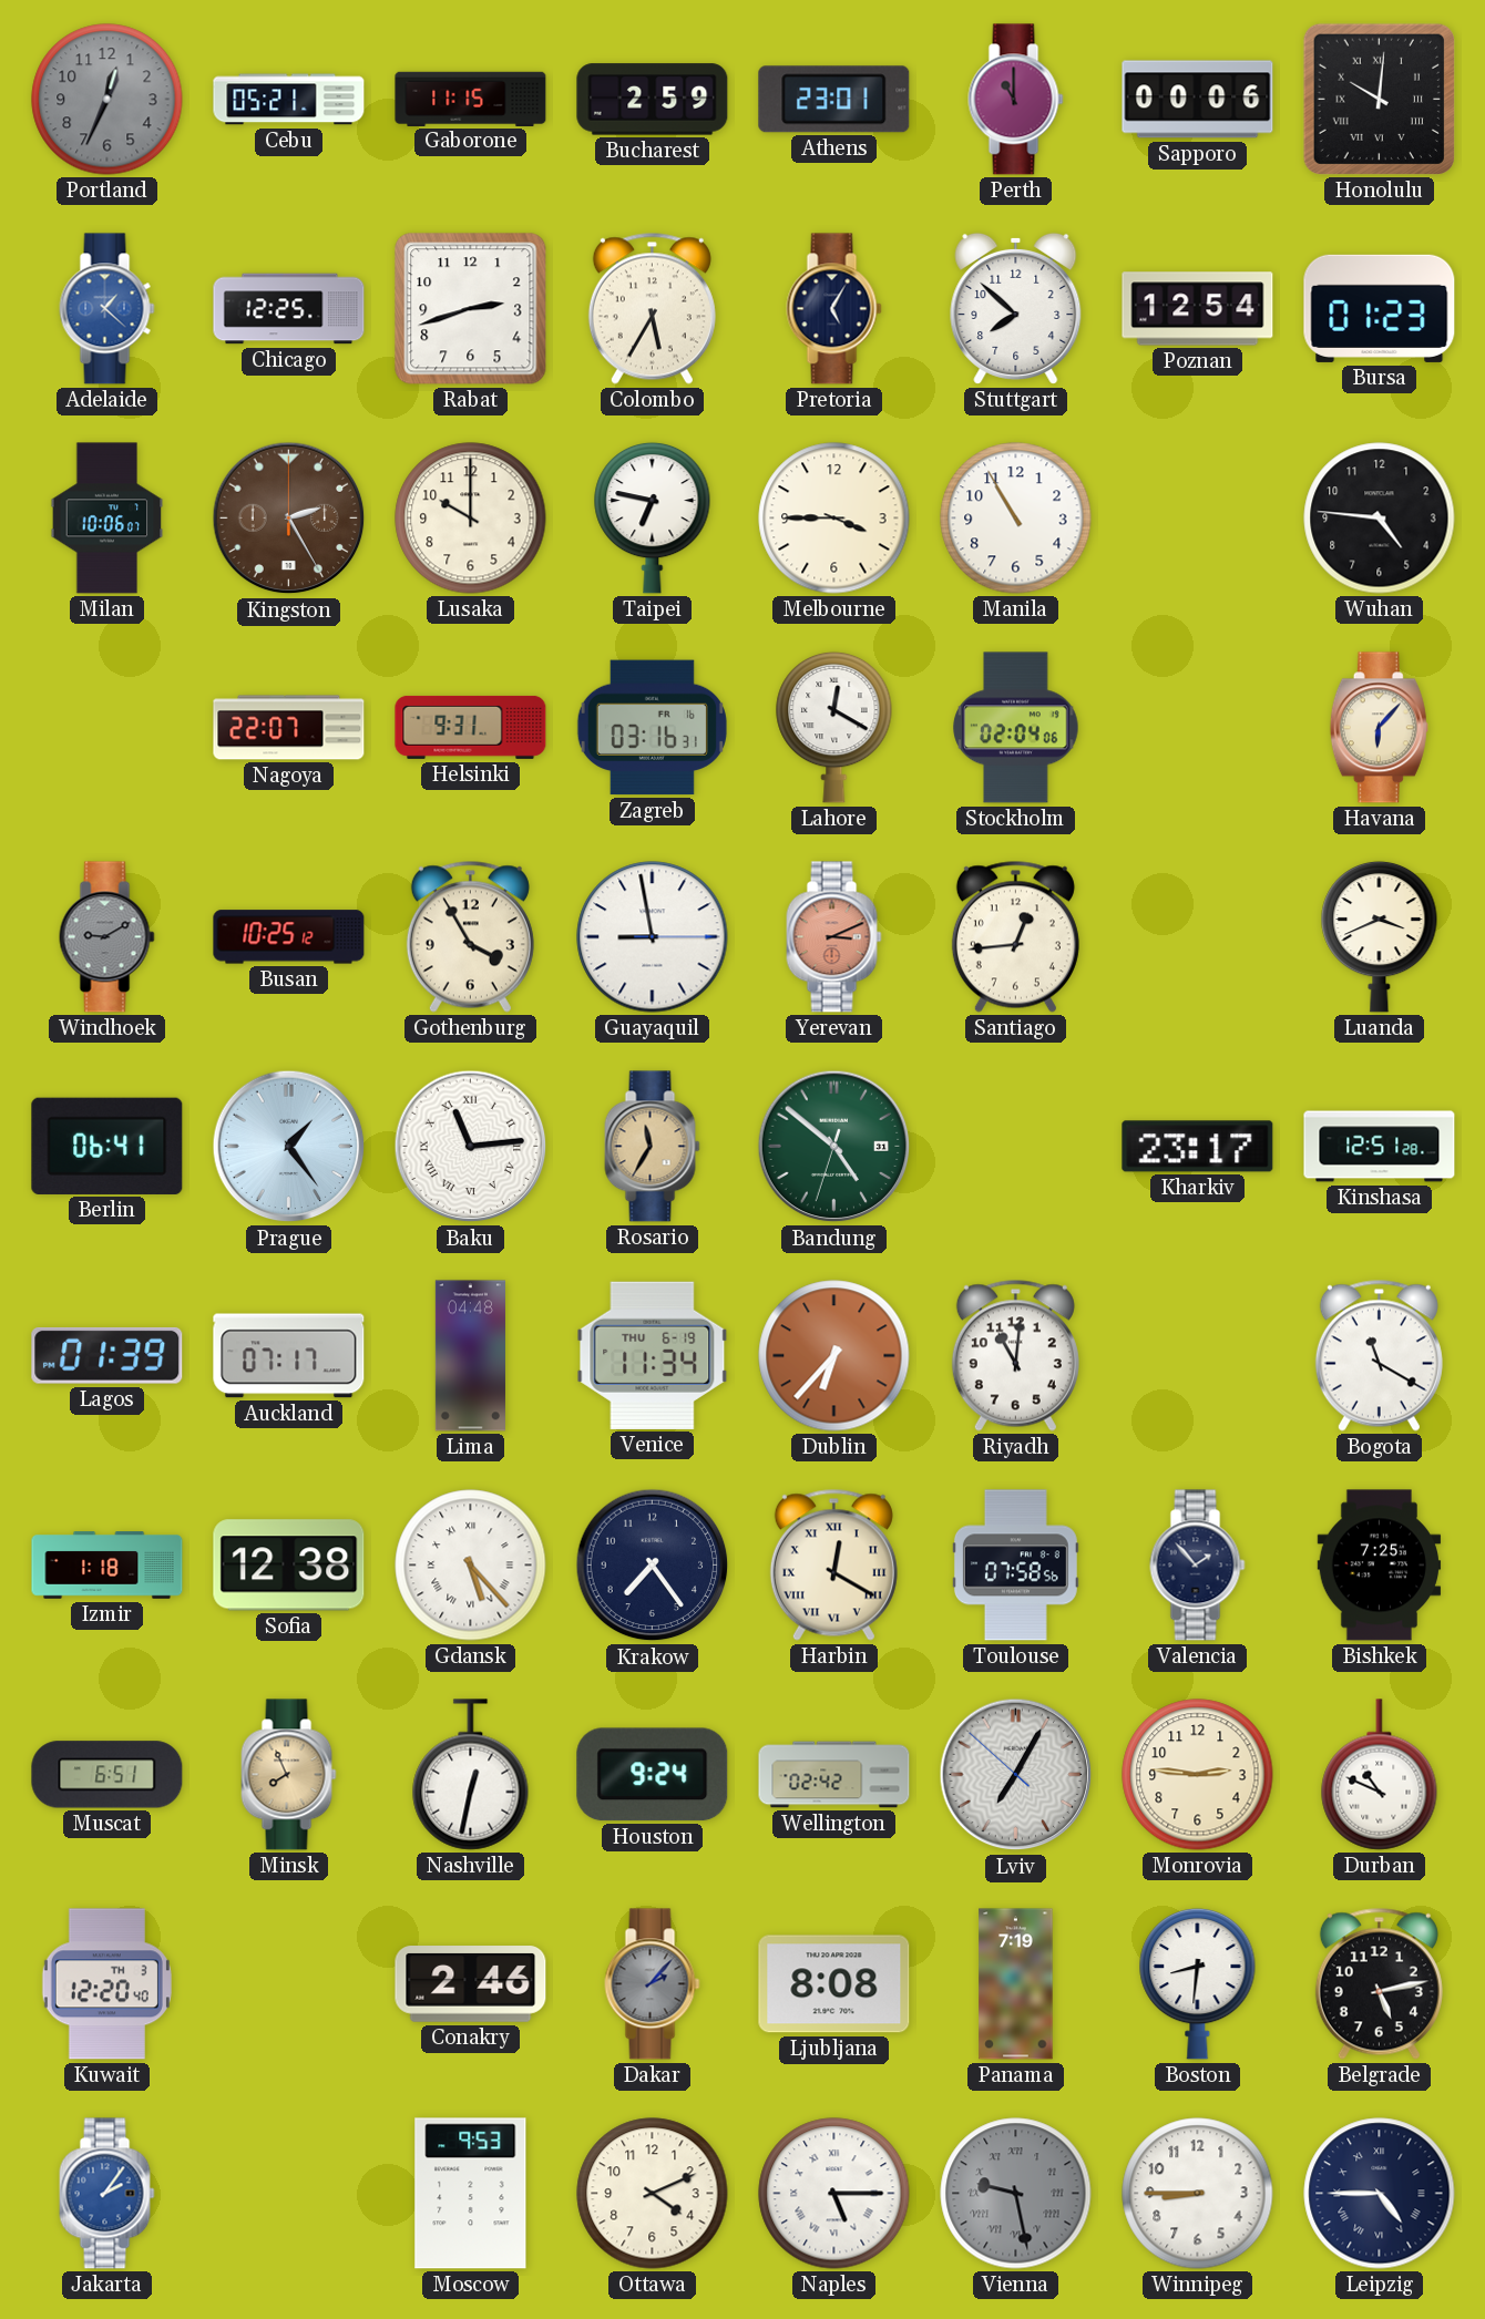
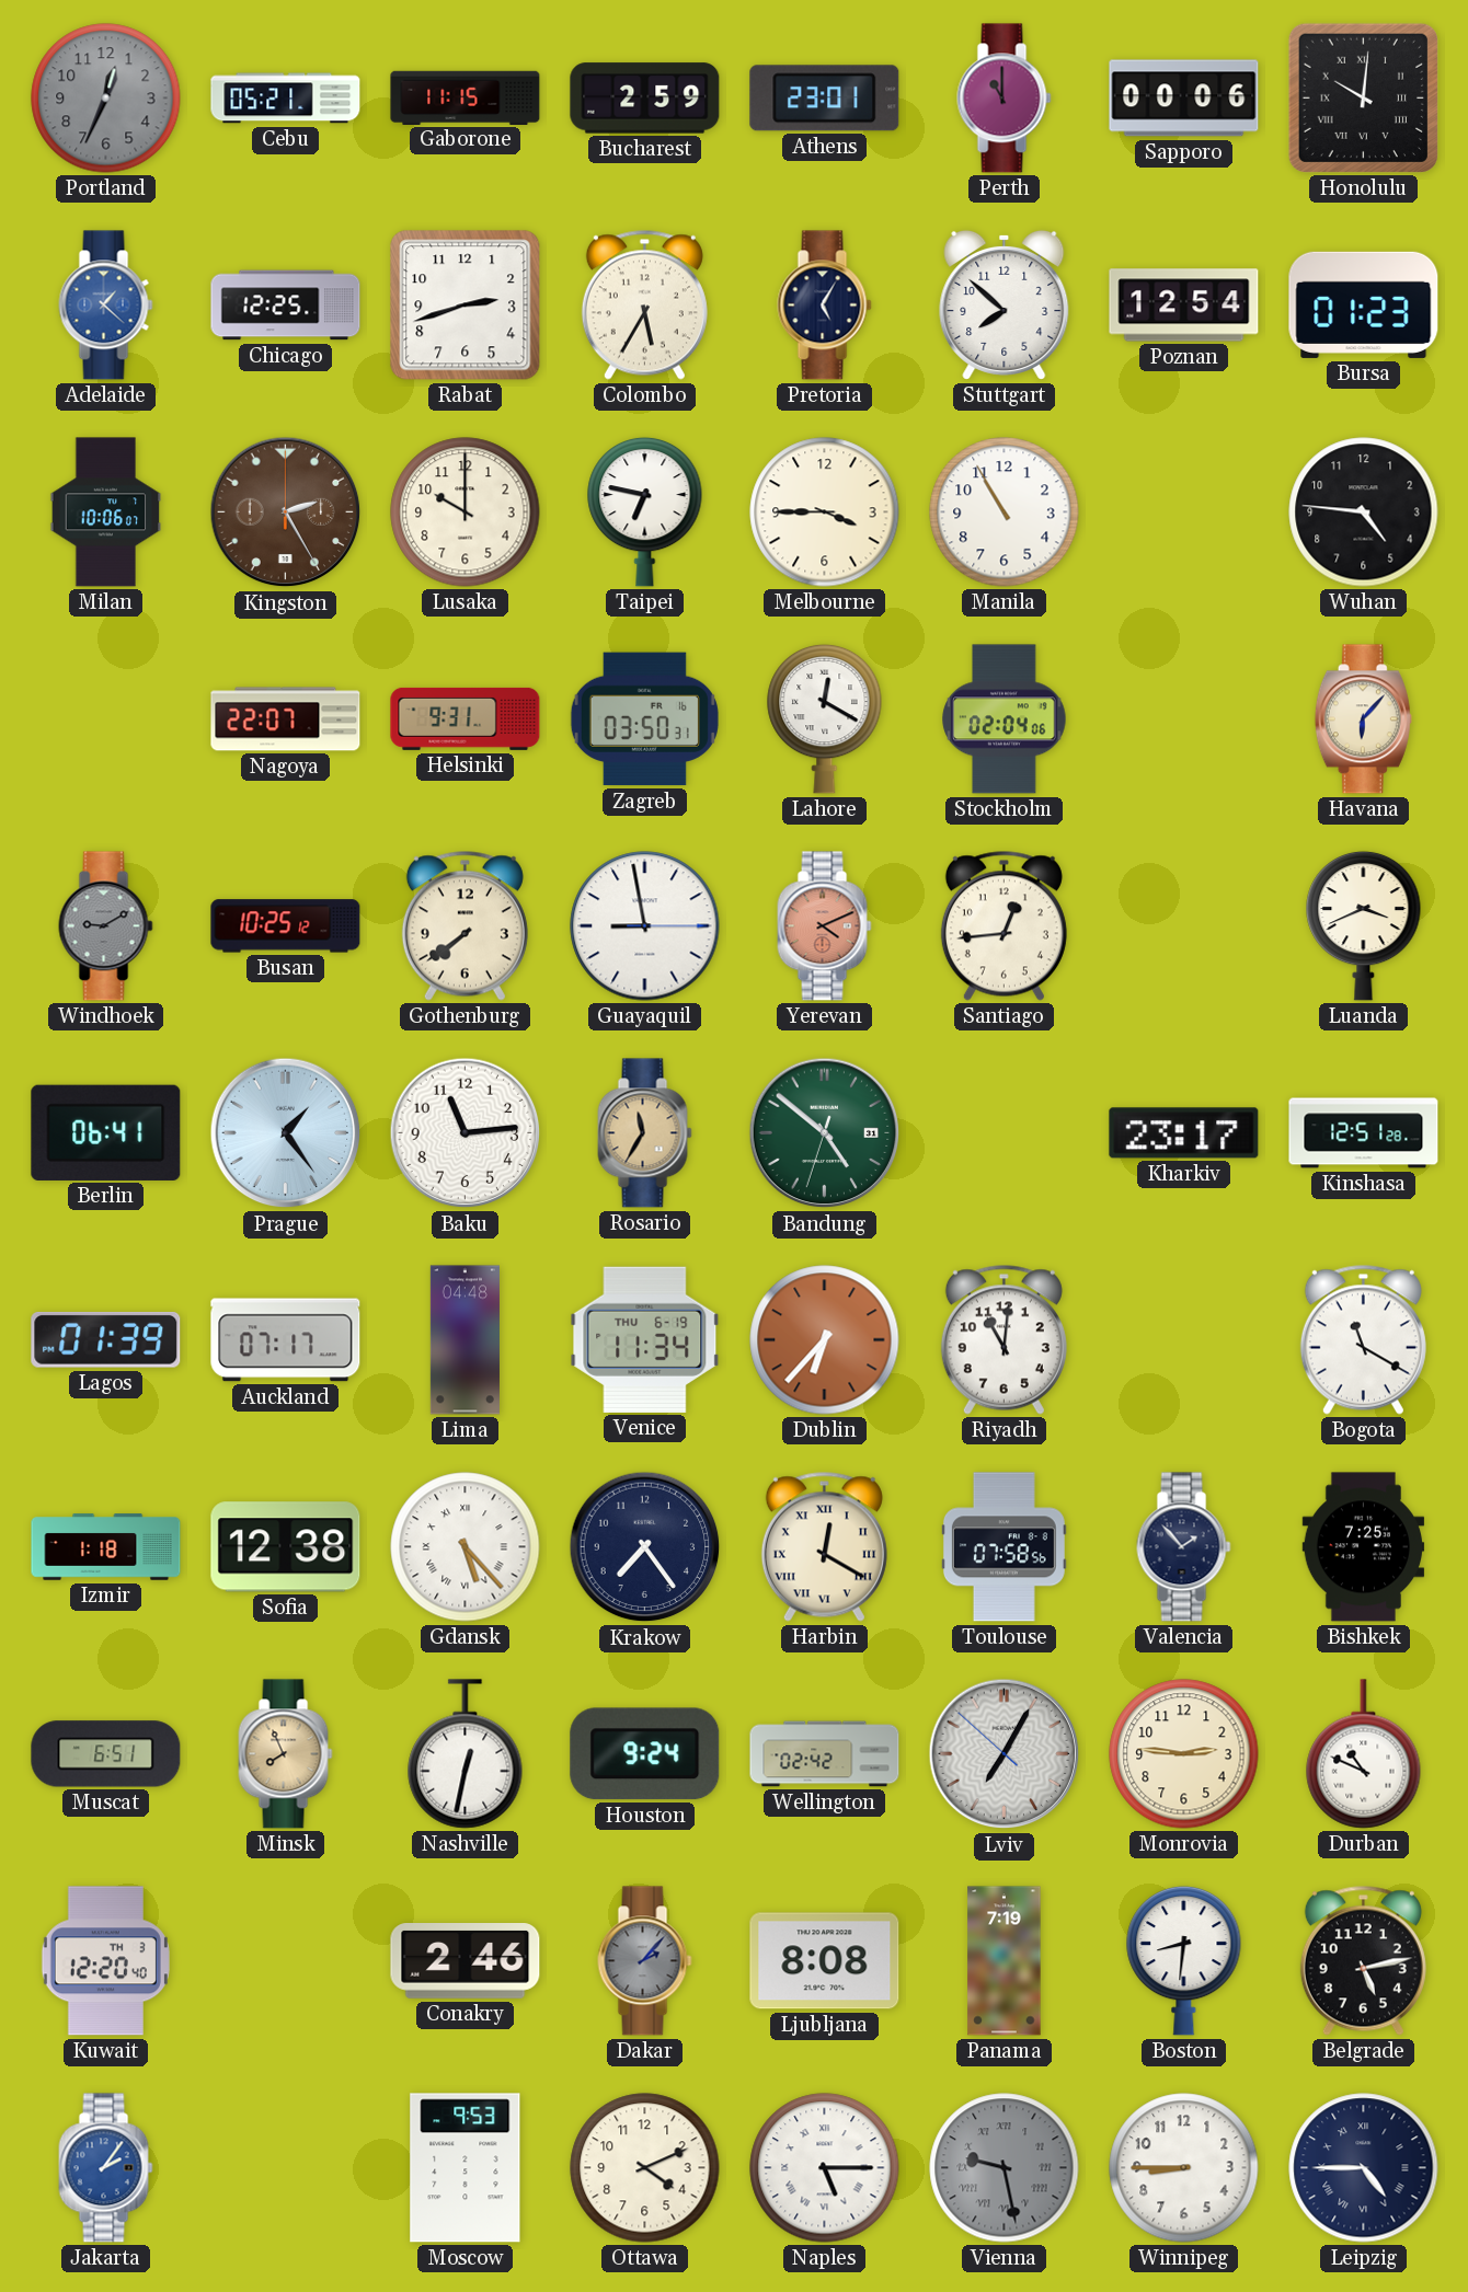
Zagreb: 03:16 -> 03:50 (644, 719)
Gothenburg: 3:55 -> 7:39 (465, 925)
Yerevan: 3:11 -> 4:11 (825, 926)
Baku numerals: Roman -> Arabic (466, 1133)
